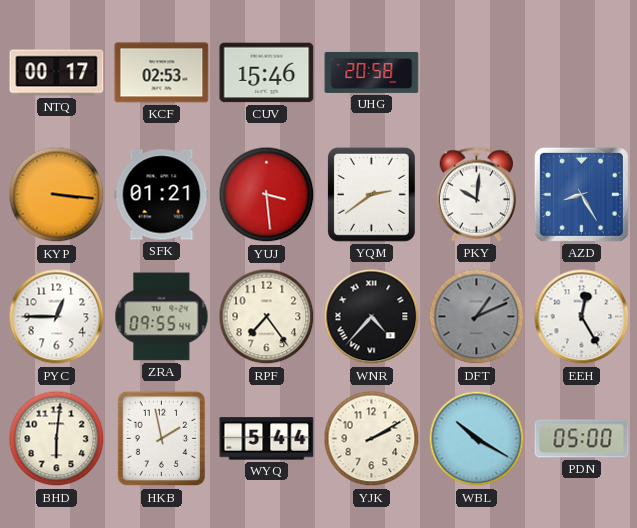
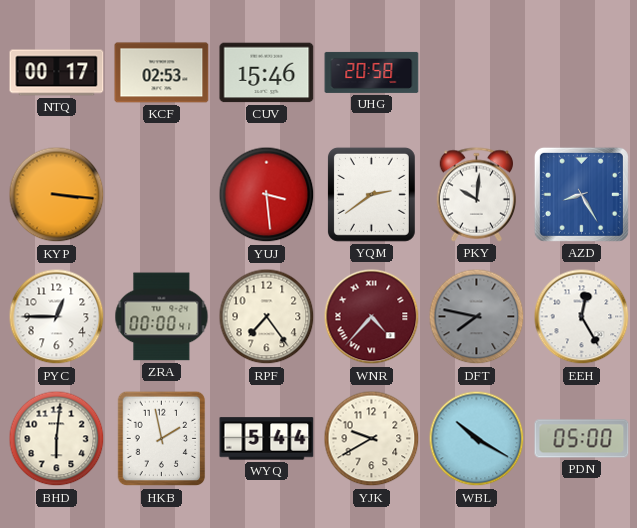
SFK: 01:21 -> none (162, 195)
ZRA: 09:55 -> 00:00 (162, 317)
WNR dial: black -> burgundy (372, 317)
DFT: 1:11 -> 7:47 (477, 317)
YJK: 2:10 -> 9:40 (372, 439)
